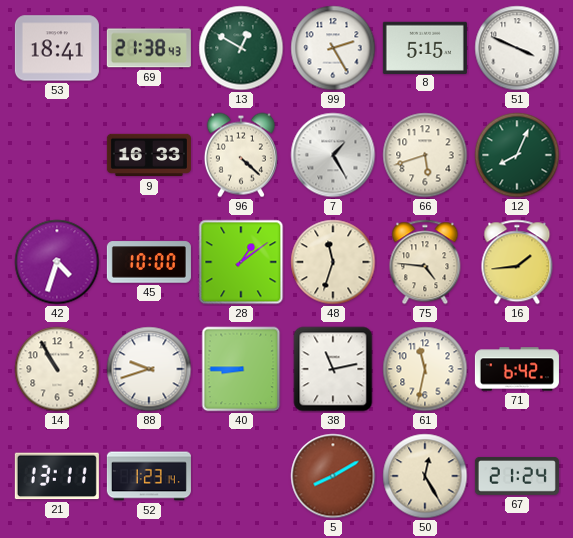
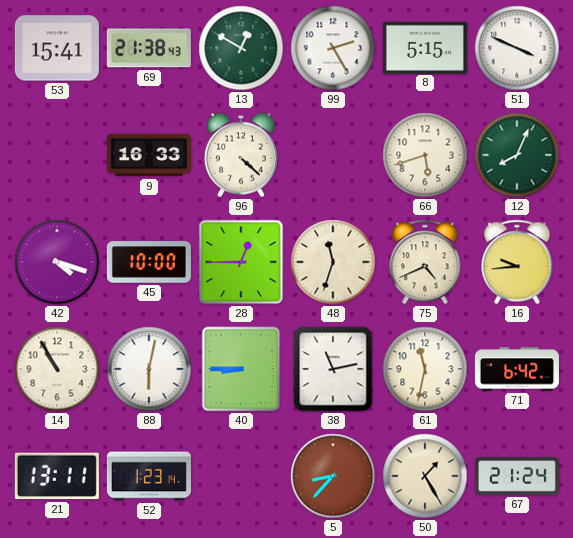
53: 18:41 -> 15:41 (57, 48)
7: 1:25 -> none (333, 155)
42: 4:33 -> 4:18 (57, 262)
28: 1:09 -> 12:45 (241, 262)
75: 4:46 -> 4:41 (425, 262)
16: 1:44 -> 9:44 (517, 262)
88: 9:42 -> 6:02 (149, 369)
5: 8:10 -> 8:37 (333, 476)
50: 12:25 -> 1:25 (425, 476)
